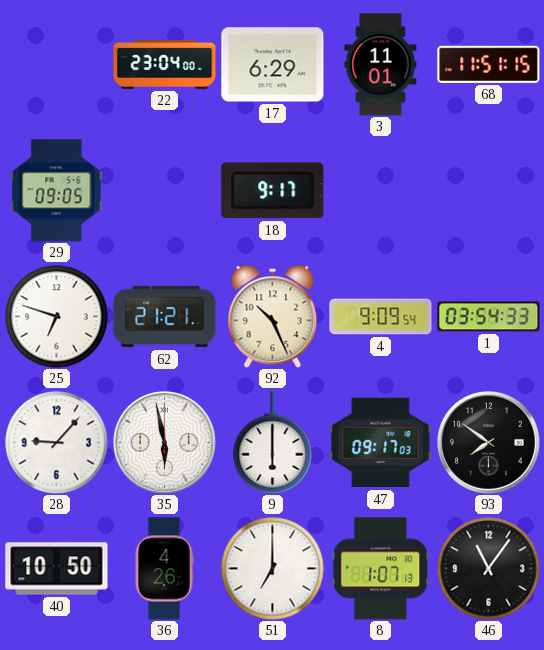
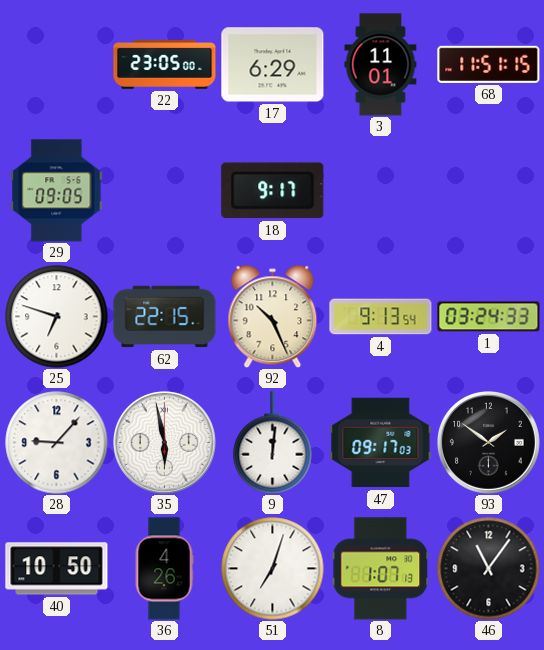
22: 23:04 -> 23:05 (165, 65)
62: 21:21 -> 22:15 (165, 317)
4: 9:09 -> 9:13 (381, 317)
1: 03:54 -> 03:24 (489, 317)
9: 6:00 -> 12:01 (273, 443)
93: 7:51 -> 1:51 (489, 443)
51: 7:00 -> 7:03 (273, 569)
